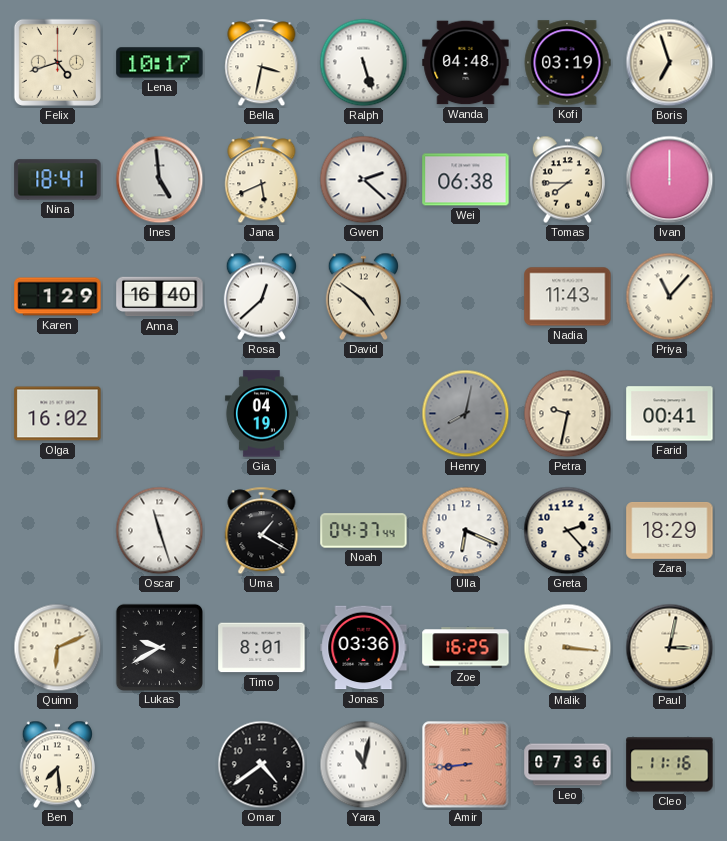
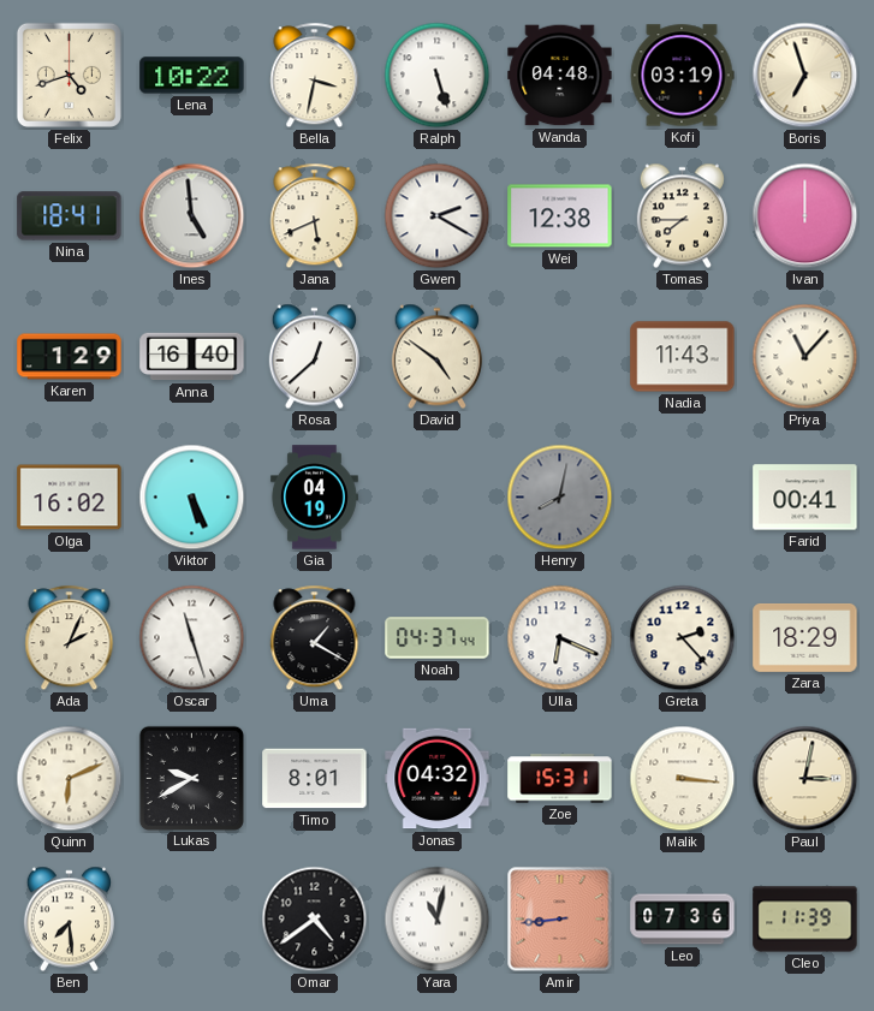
Lena: 10:17 -> 10:22 (192, 76)
Gwen: 2:22 -> 2:20 (438, 216)
Wei: 06:38 -> 12:38 (560, 216)
Viktor: none -> 5:26 (192, 498)
Petra: 9:32 -> none (568, 414)
Ada: none -> 2:04 (70, 638)
Jonas: 03:36 -> 04:32 (438, 779)
Zoe: 16:25 -> 15:31 (560, 779)
Cleo: 11:16 -> 11:39 (805, 920)
